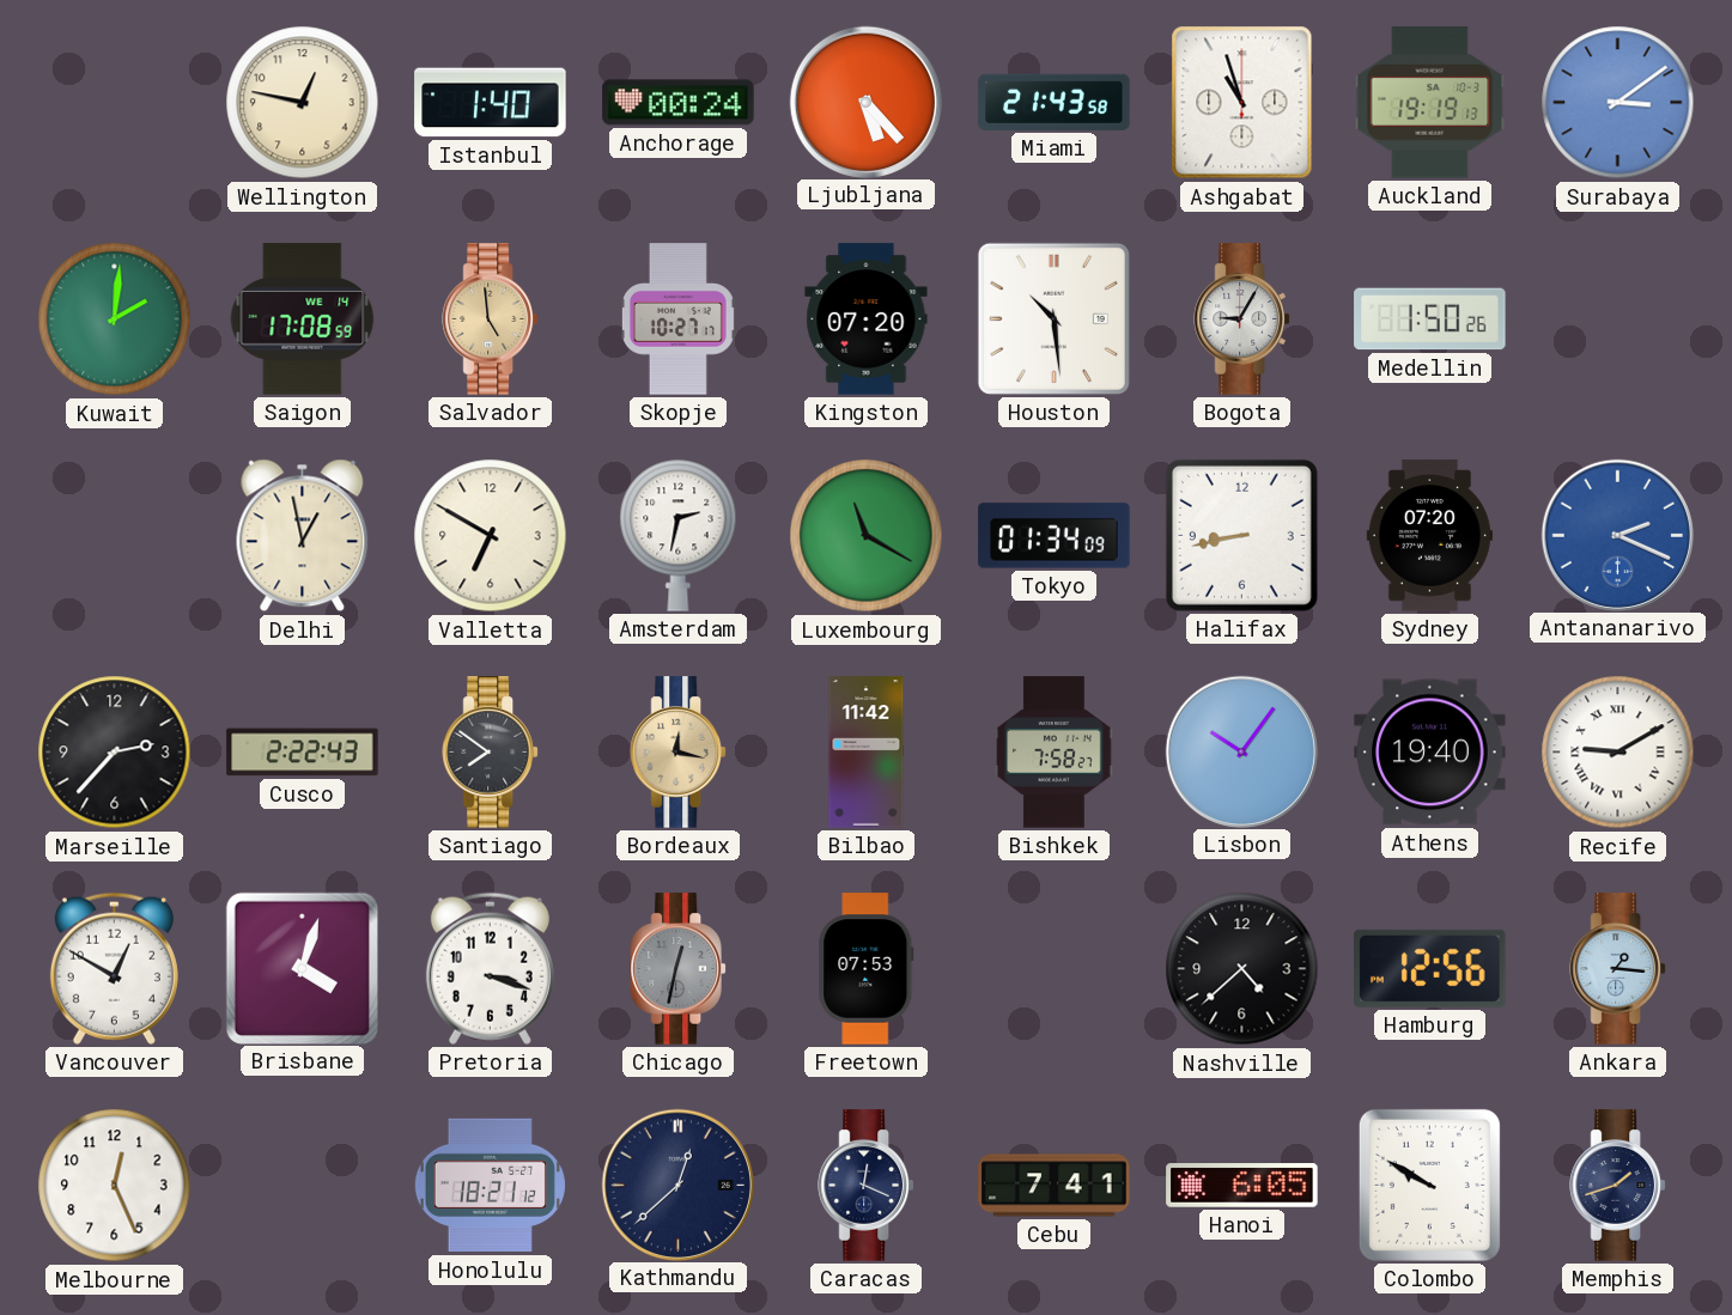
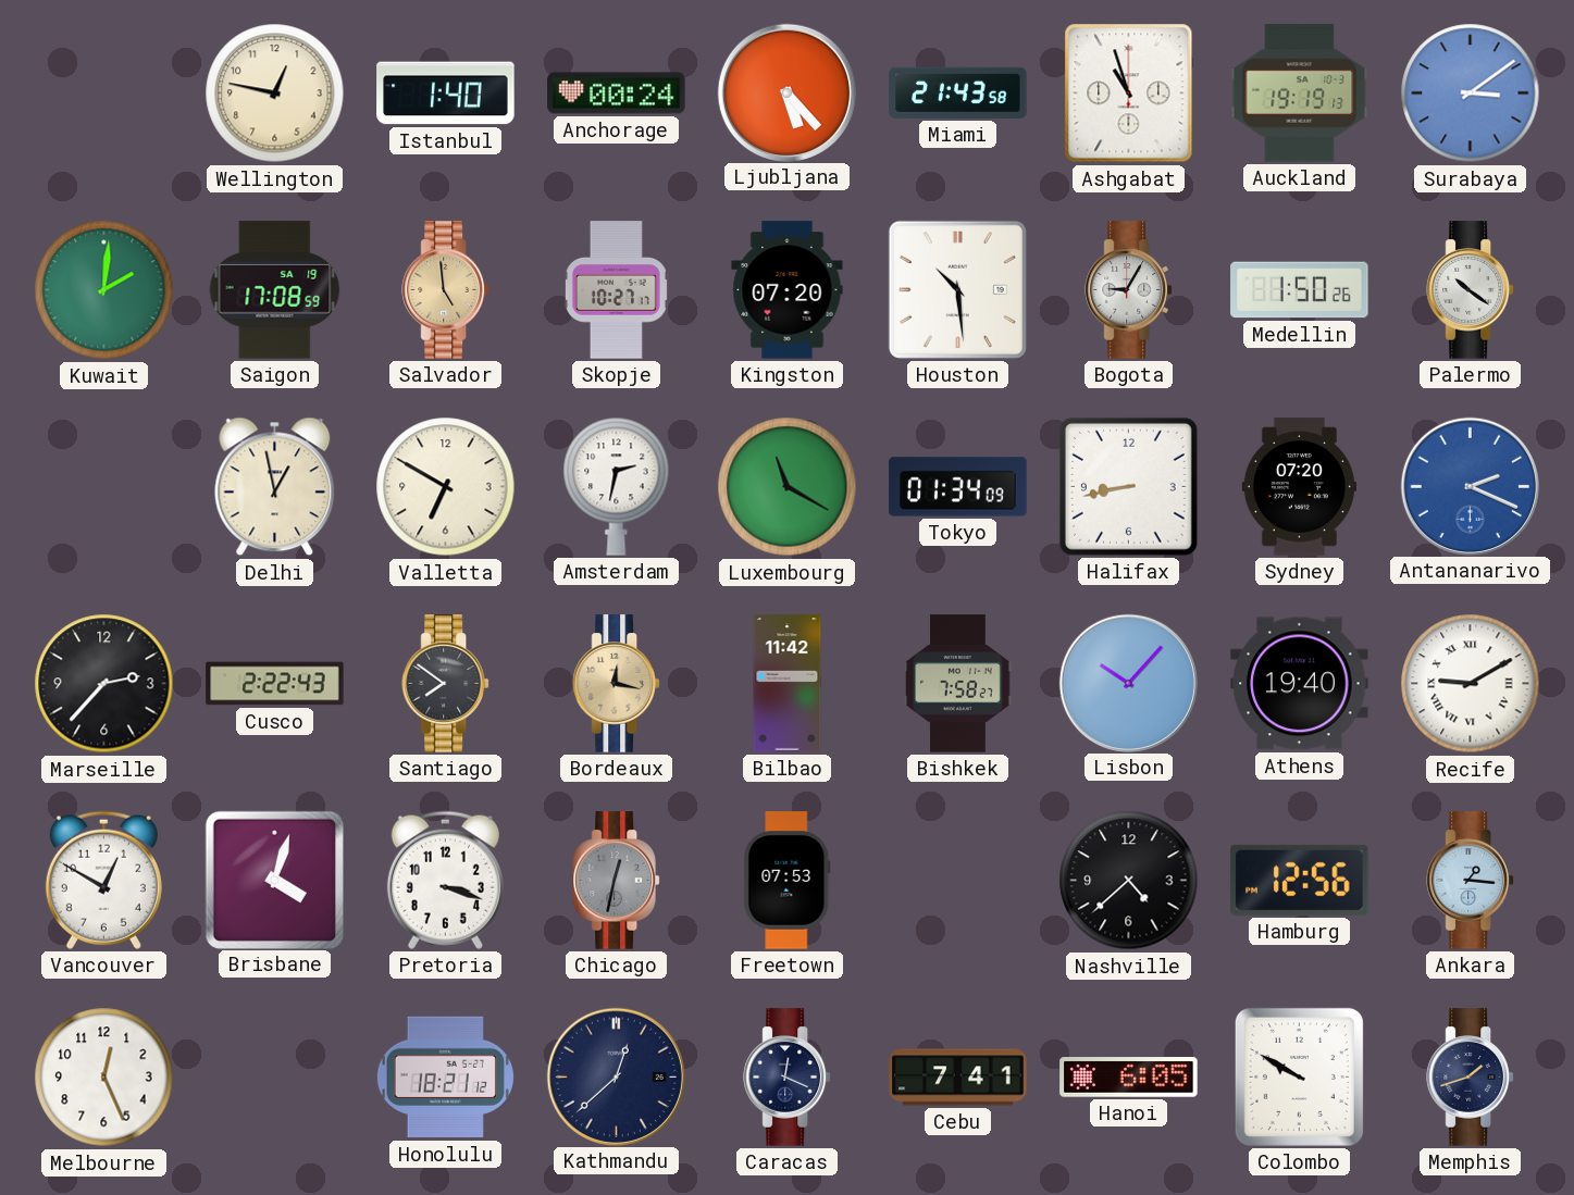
Saigon date: WE 14 -> SA 19 (275, 290)
Palermo: none -> 10:21 (1470, 290)
Lisbon: 10:06 -> 10:07 (1128, 683)
